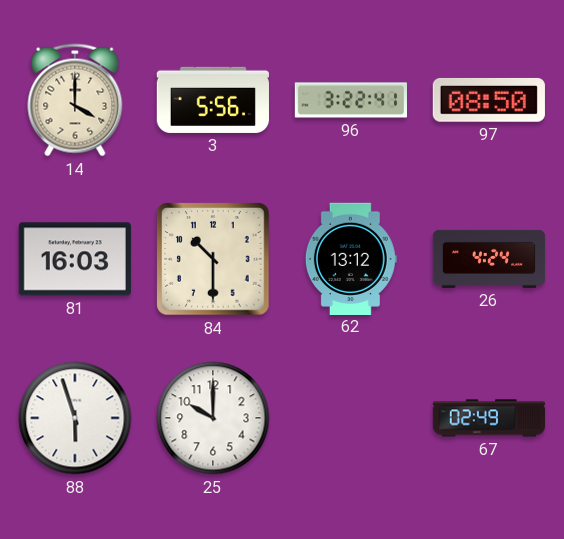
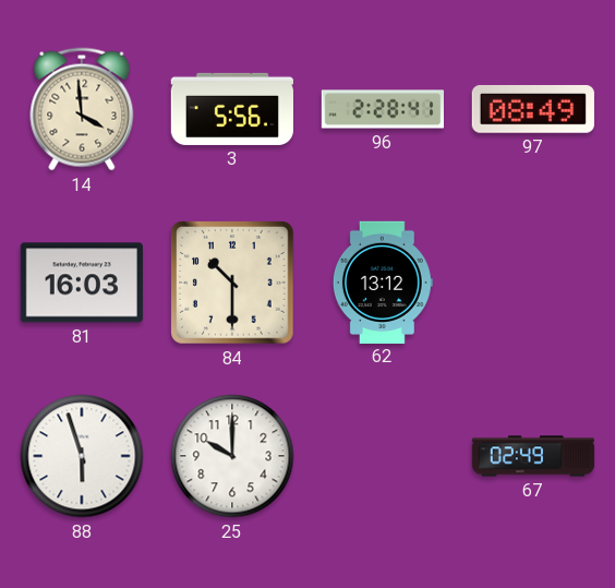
14: 4:00 -> 3:59 (82, 109)
96: 3:22 -> 2:28 (382, 109)
97: 08:50 -> 08:49 (533, 109)
26: 4:24 -> none (489, 259)
